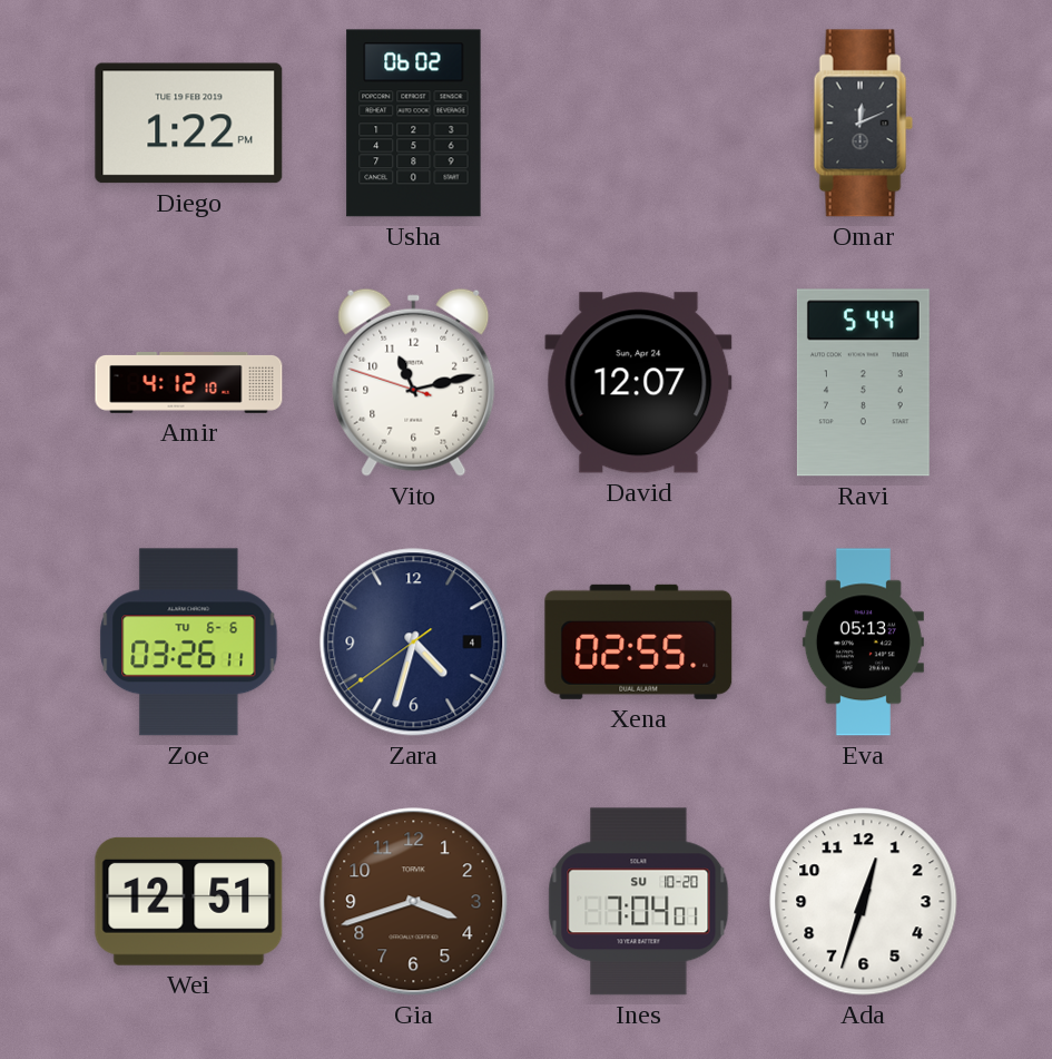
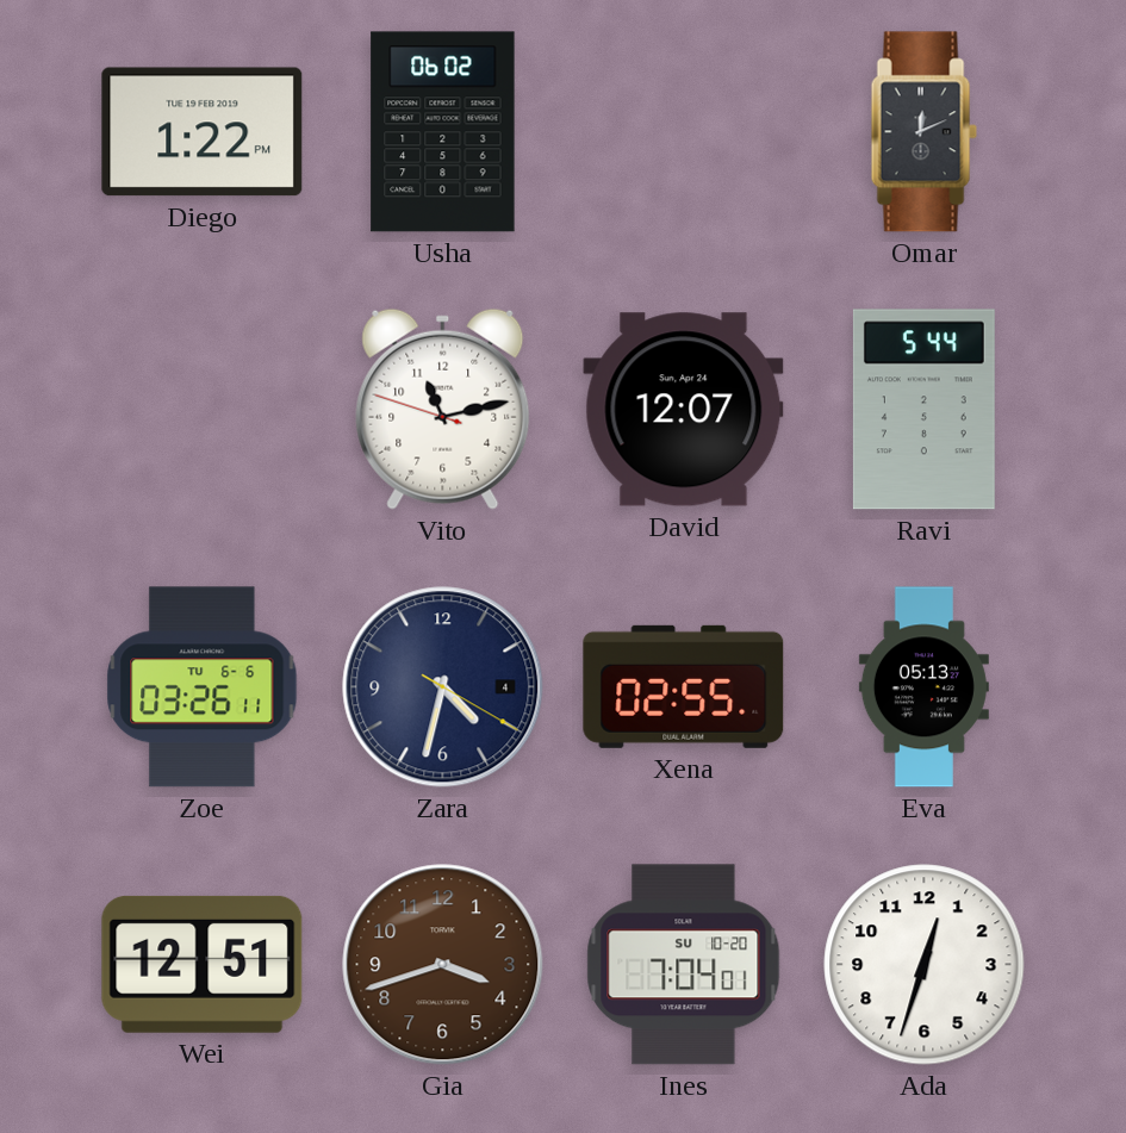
Amir: 4:12 -> none (189, 383)
Zara: 4:32:39 -> 4:32:20 (443, 687)
